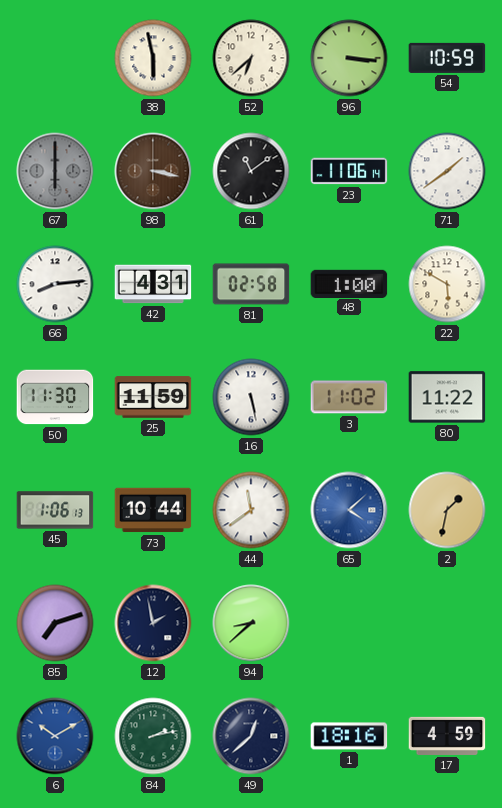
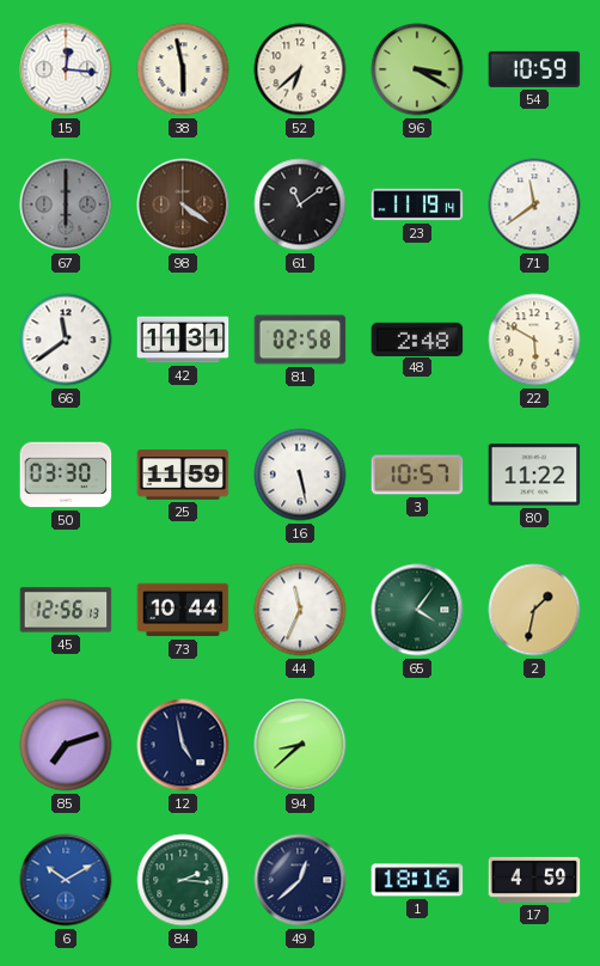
15: none -> 12:16 (66, 69)
96: 3:16 -> 3:20 (417, 69)
98: 3:17 -> 4:21 (183, 204)
23: 11:06 -> 11:19 (417, 204)
71: 1:39 -> 11:39 (534, 204)
66: 8:14 -> 11:39 (66, 340)
42: 4:31 -> 11:31 (183, 340)
48: 1:00 -> 2:48 (417, 338)
50: 11:30 -> 03:30 (66, 475)
3: 11:02 -> 10:57 (417, 475)
45: 1:06 -> 12:56 (66, 610)
44: 11:39 -> 11:34 (300, 610)
65: 4:08 -> 4:06 (417, 610)
65 dial: blue -> green (417, 610)
12: 1:58 -> 4:58 (183, 745)
84: 2:13 -> 2:16 (183, 880)
